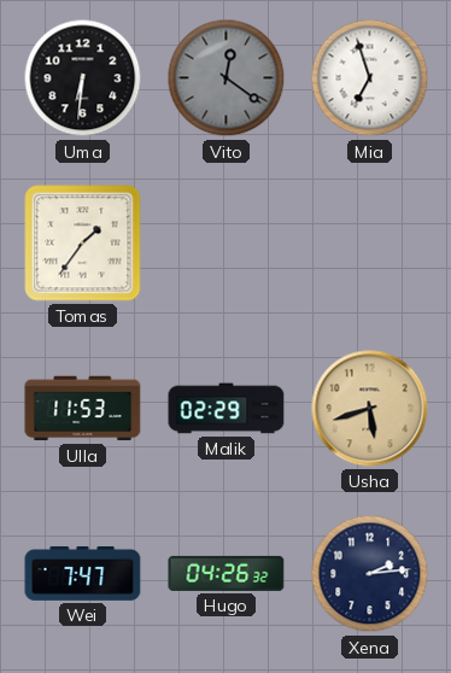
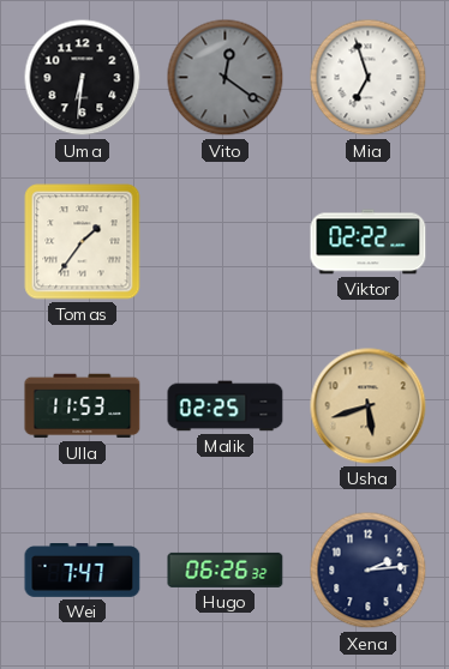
Viktor: none -> 02:22 (369, 242)
Malik: 02:29 -> 02:25 (226, 406)
Hugo: 04:26 -> 06:26 (226, 569)
